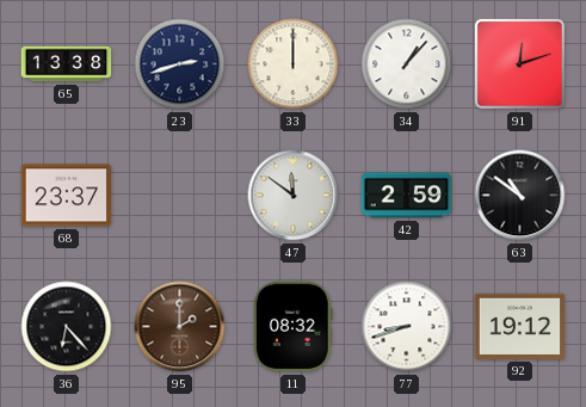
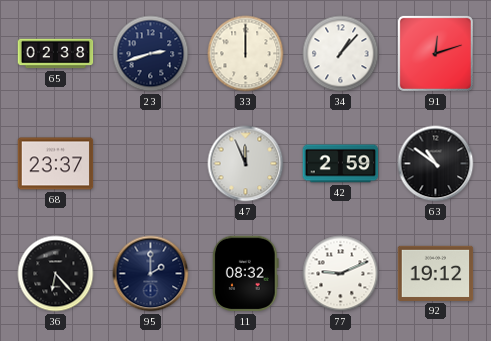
65: 13:38 -> 02:38 (56, 54)
47: 11:51 -> 11:56 (246, 164)
95 dial: brown -> navy (151, 274)
77: 8:42 -> 9:11 (341, 274)
